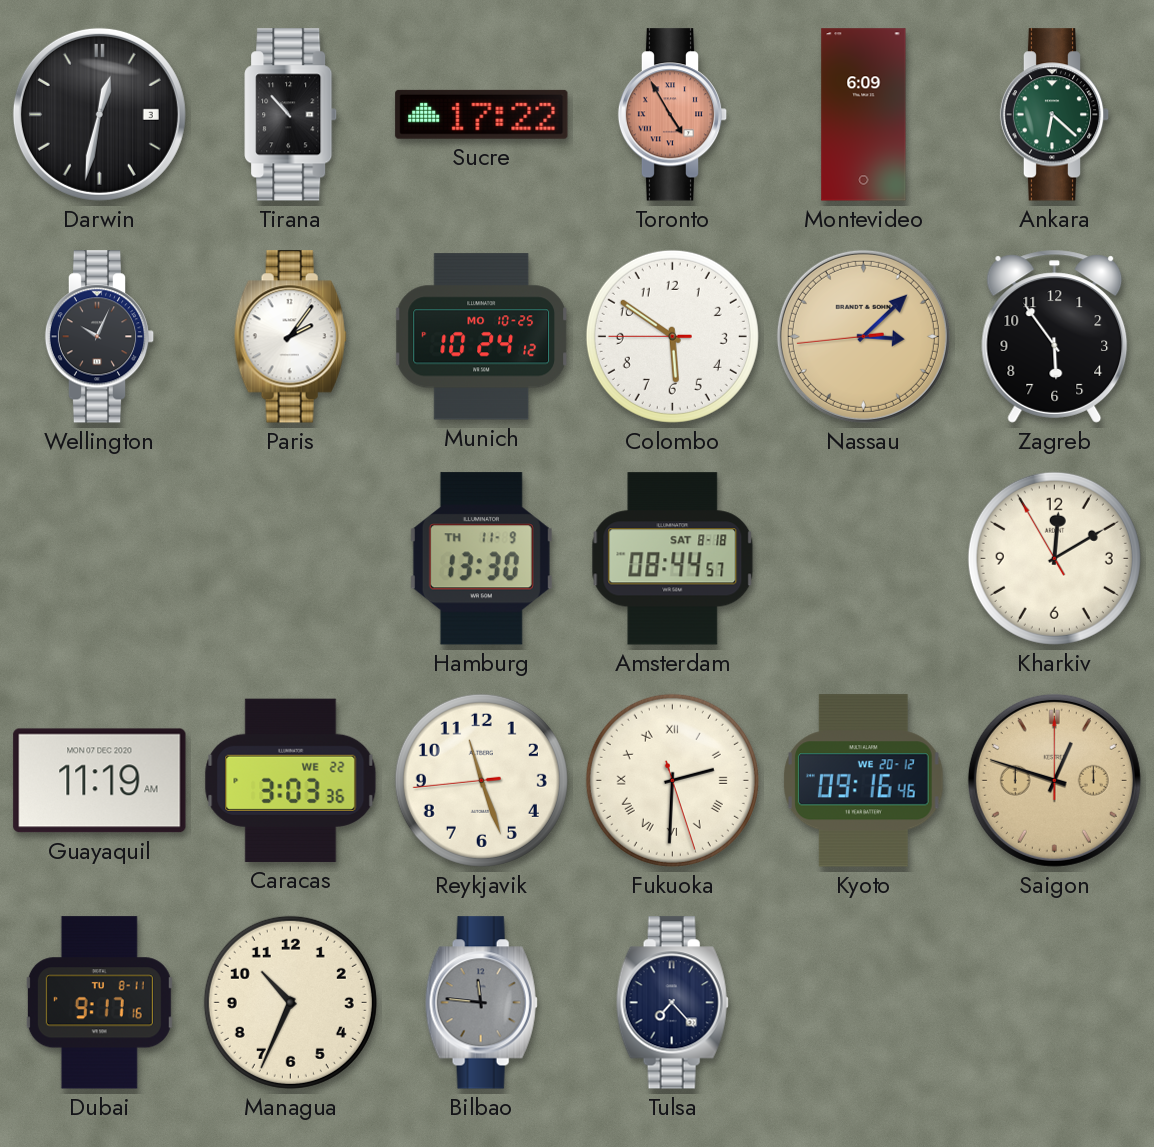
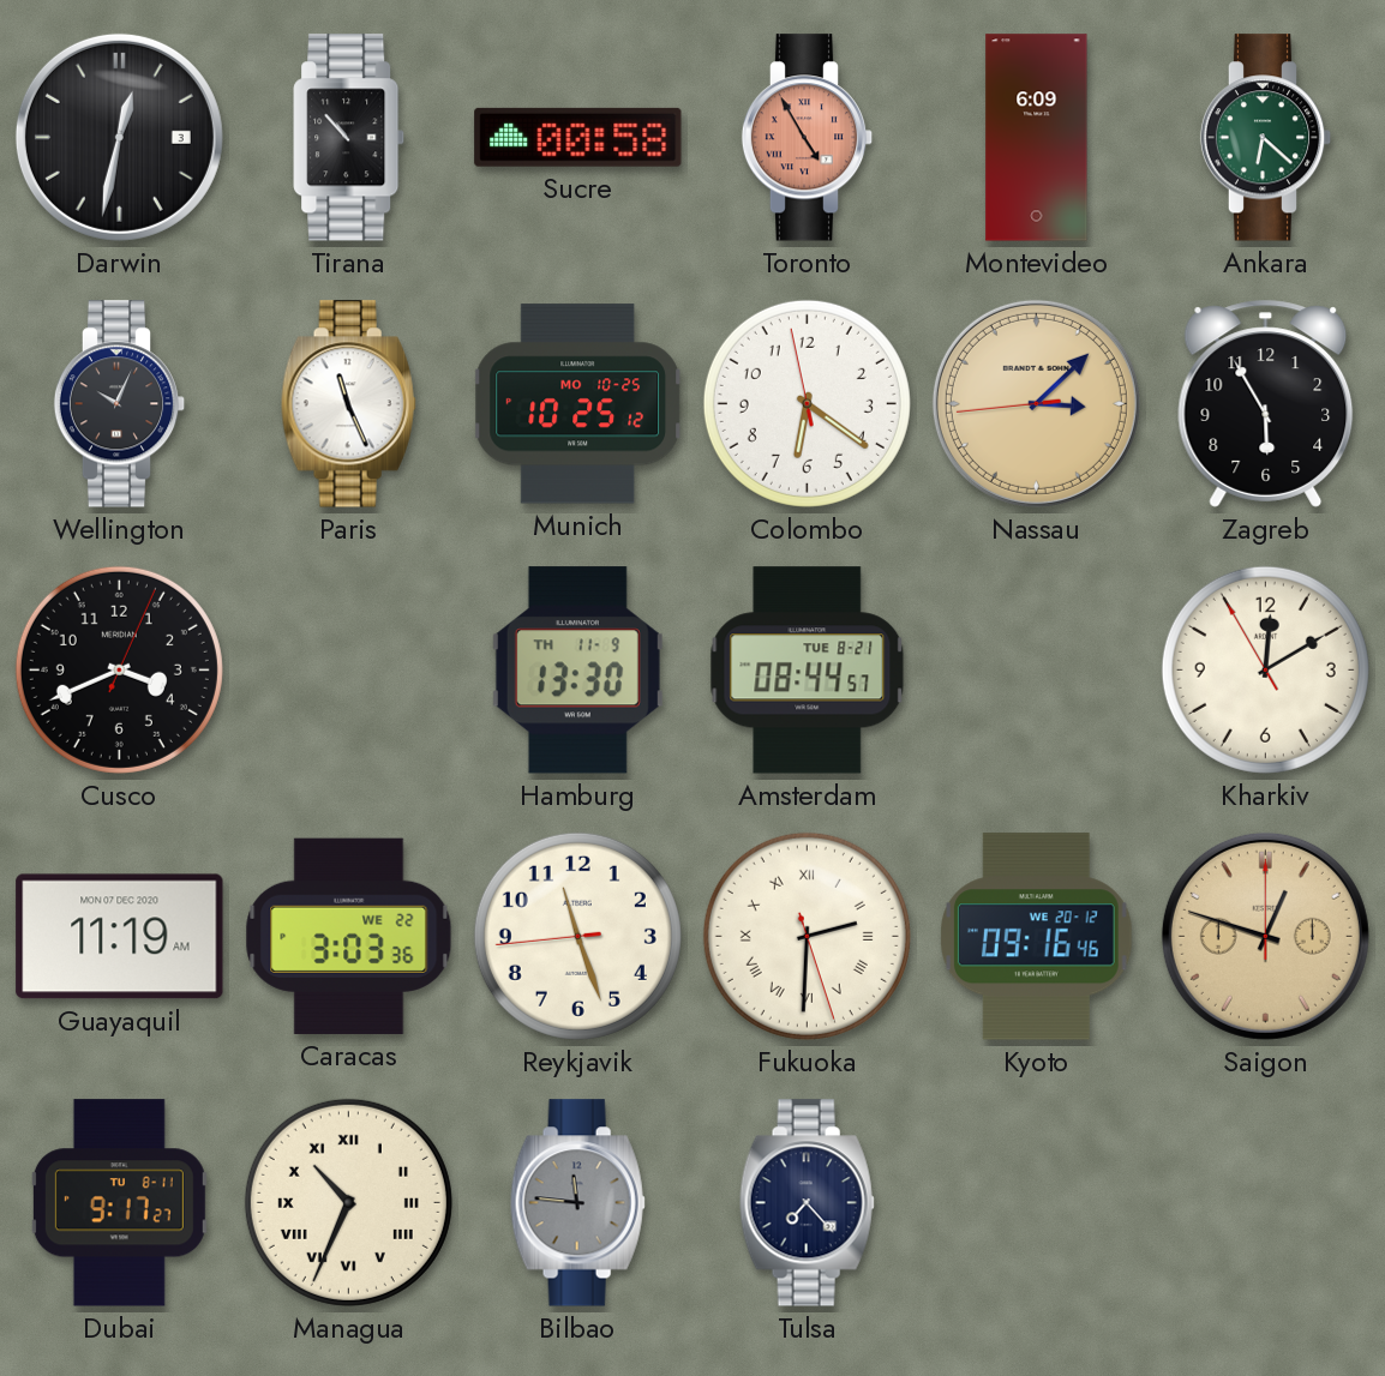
Sucre: 17:22 -> 00:58 (578, 137)
Paris: 2:06 -> 11:26 (348, 404)
Munich: 10:24 -> 10:25 (577, 404)
Colombo: 5:50 -> 6:20 (807, 403)
Zagreb: 5:54 -> 5:55 (1266, 403)
Cusco: none -> 3:41 (119, 669)
Amsterdam date: SAT 8-18 -> TUE 8-21 (808, 671)
Dubai: 9:17:16 -> 9:17:27 (119, 1203)
Managua numerals: Arabic -> Roman (348, 1202)
